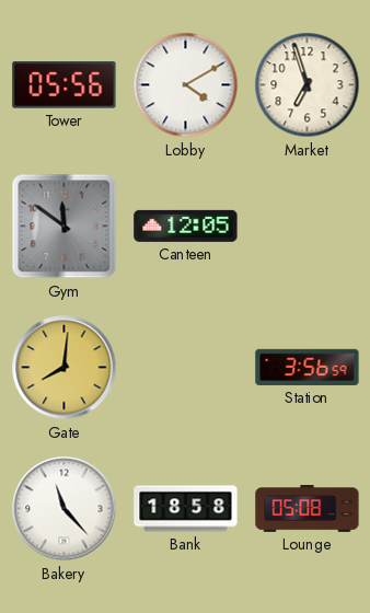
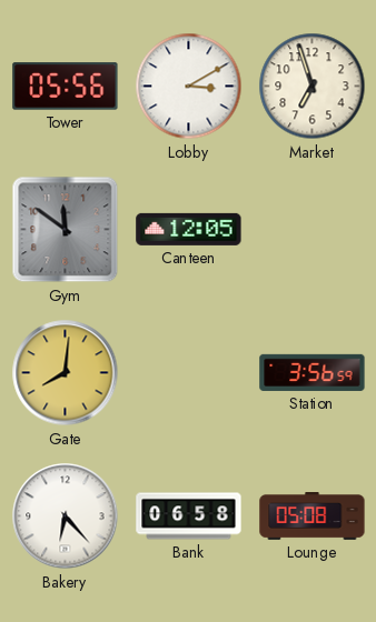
Lobby: 4:10 -> 3:10 (189, 87)
Bakery: 11:23 -> 6:23 (66, 516)
Bank: 18:58 -> 06:58 (189, 516)
